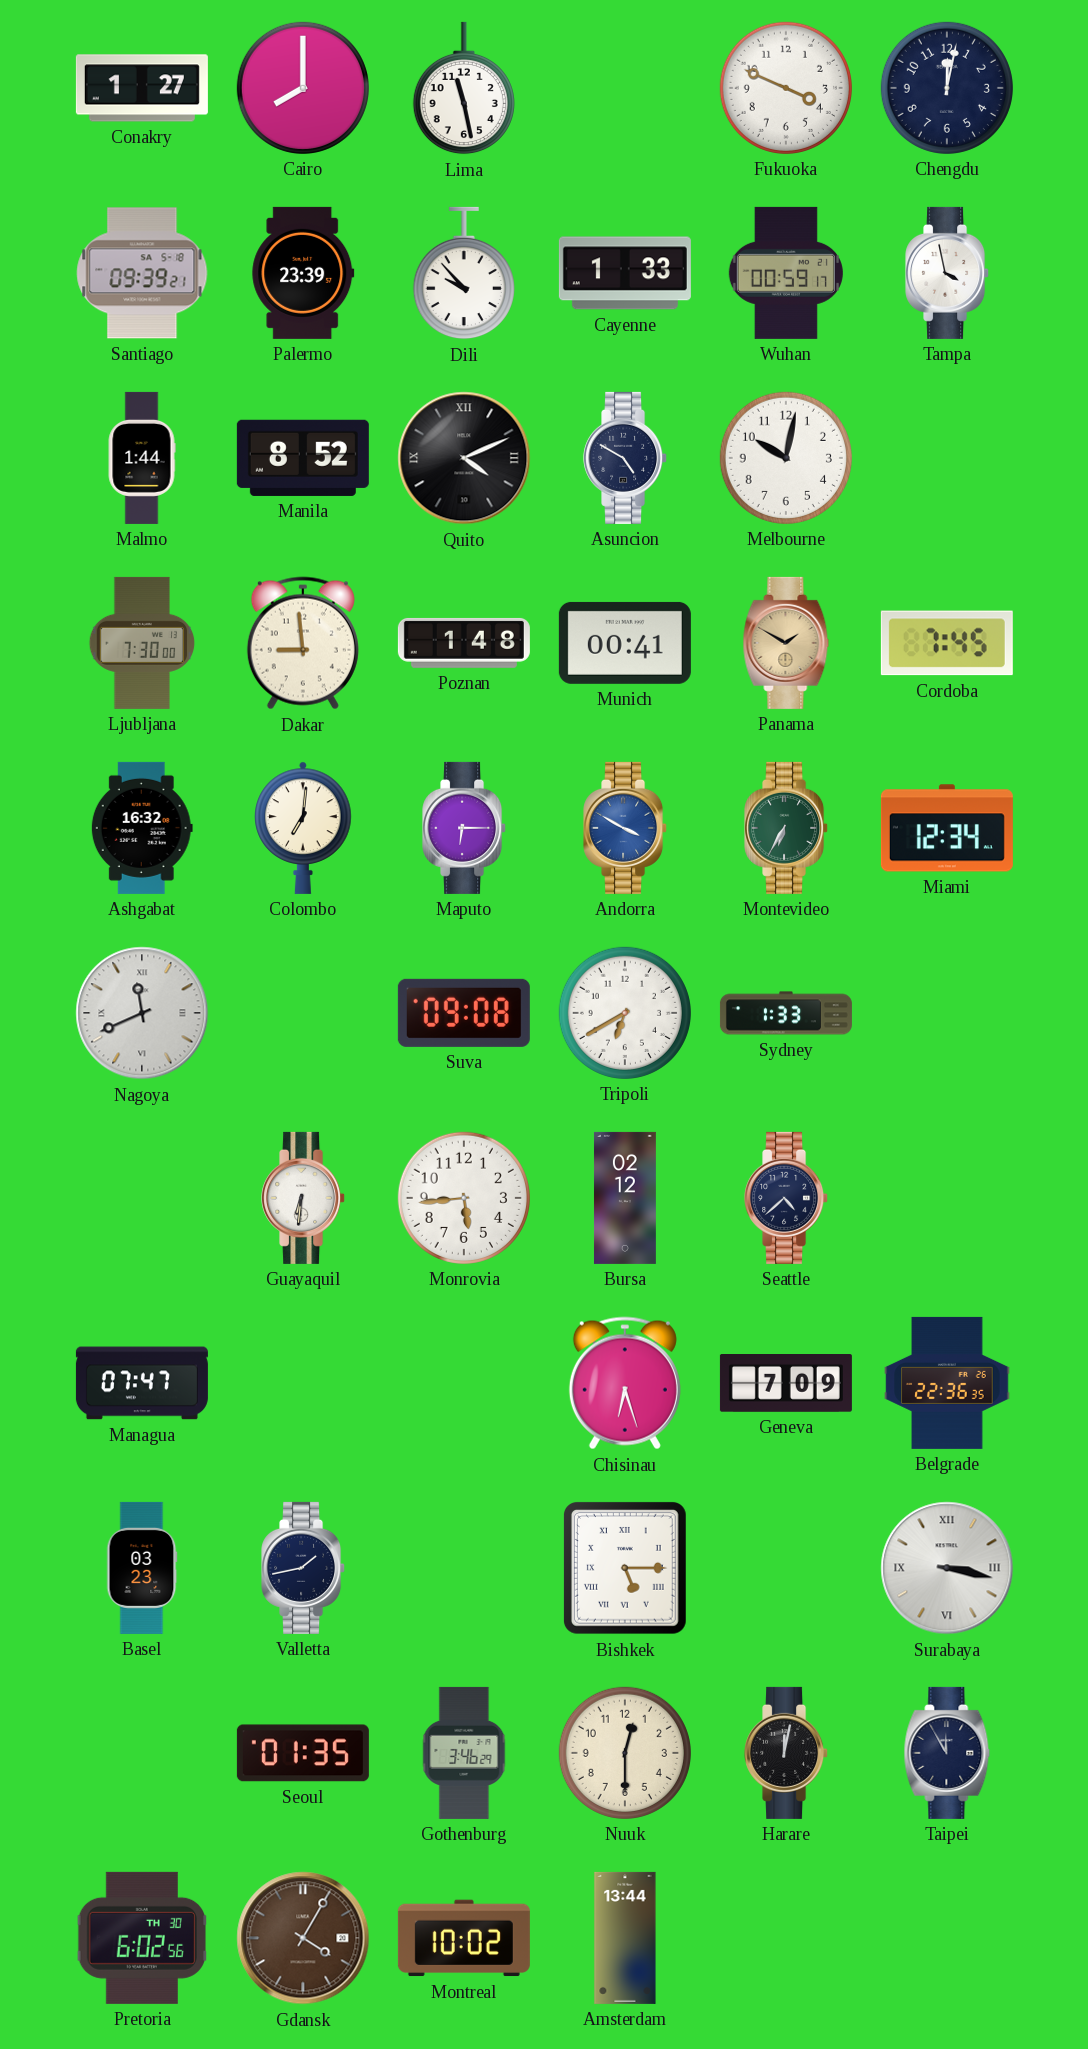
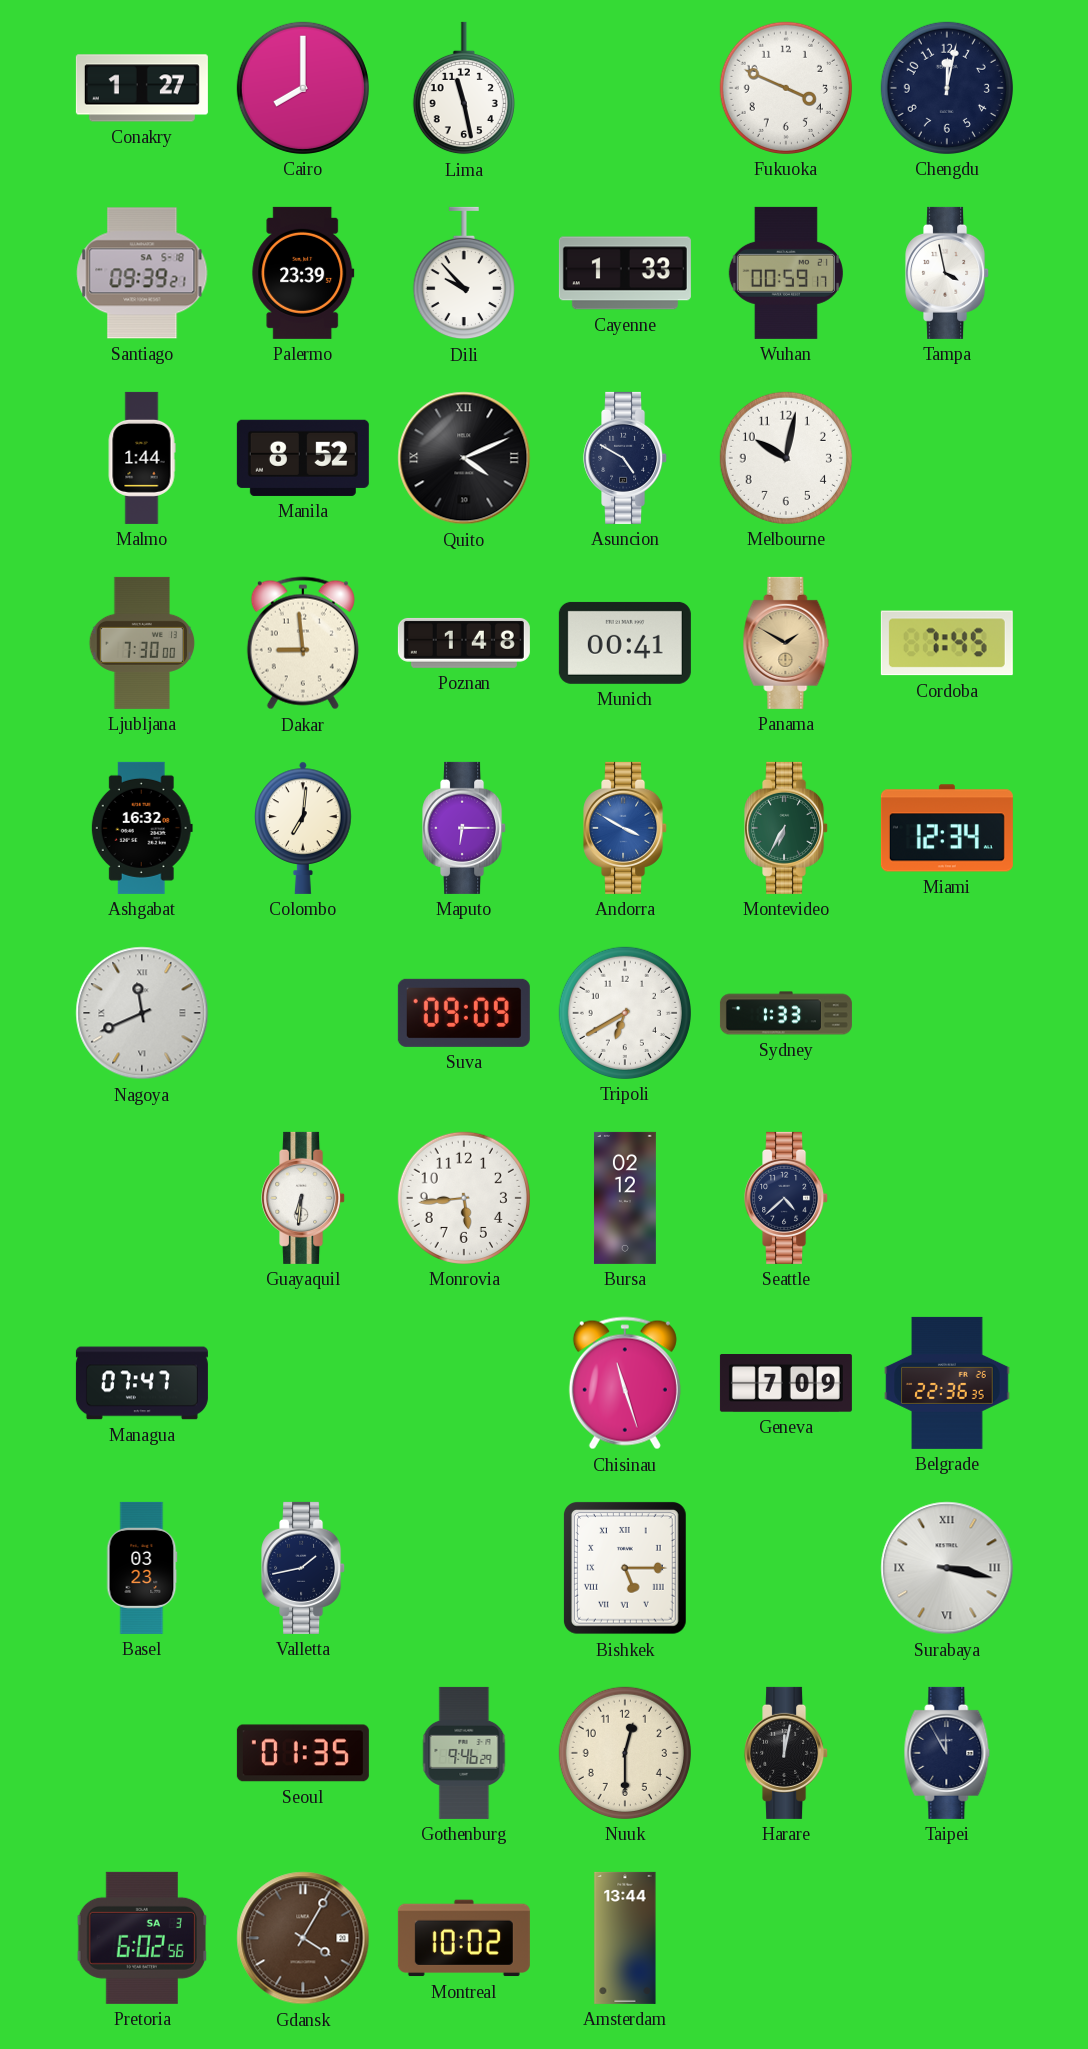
Suva: 09:08 -> 09:09 (464, 1013)
Chisinau: 6:27 -> 11:27 (625, 1383)
Gothenburg: 3:46 -> 9:46 (464, 1753)
Pretoria date: TH 30 -> SA 3 (141, 1938)
